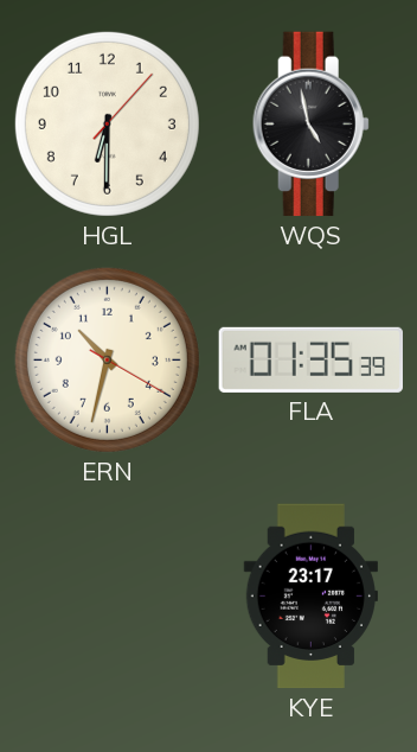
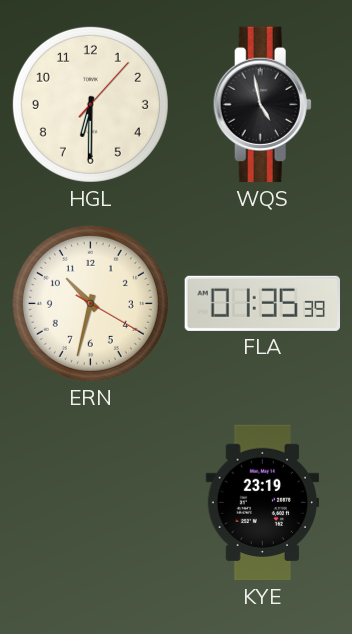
KYE: 23:17 -> 23:19 (262, 503)
